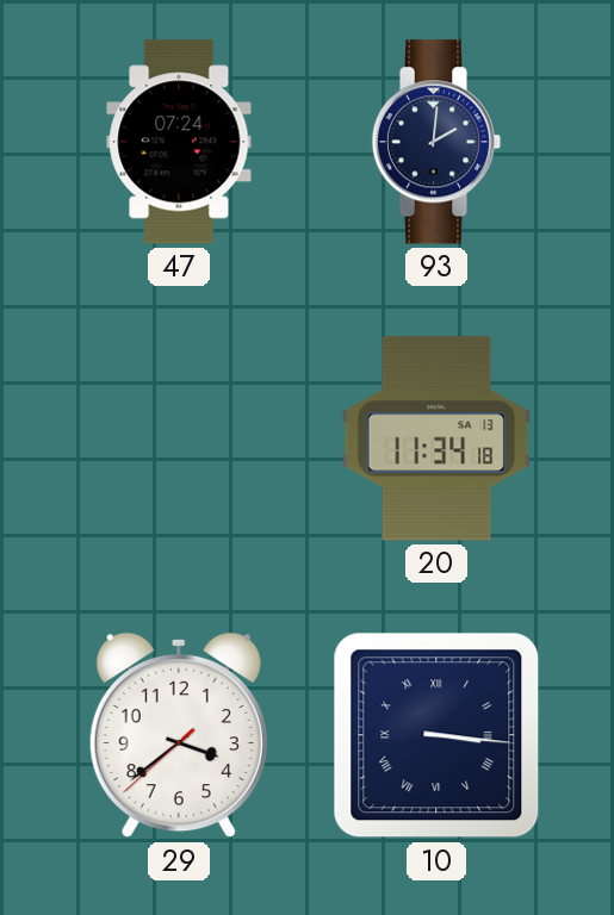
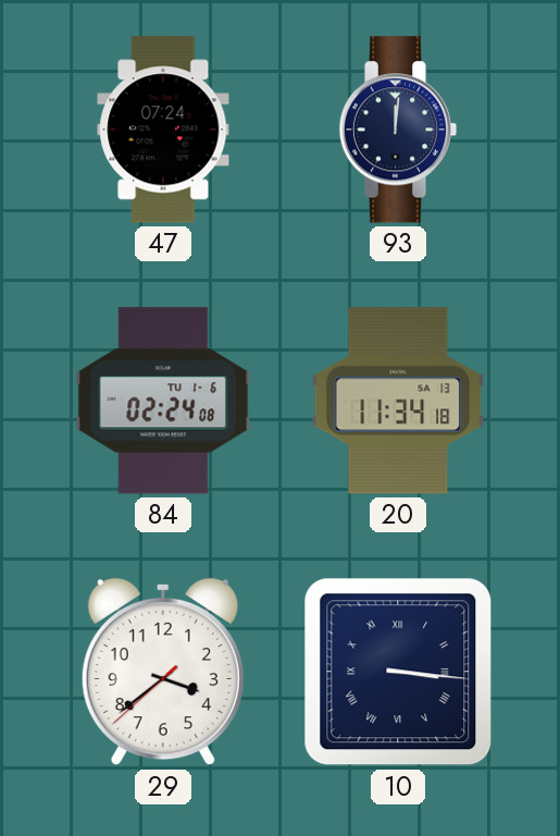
93: 2:01 -> 12:01 (398, 130)
84: none -> 02:24 (163, 401)
